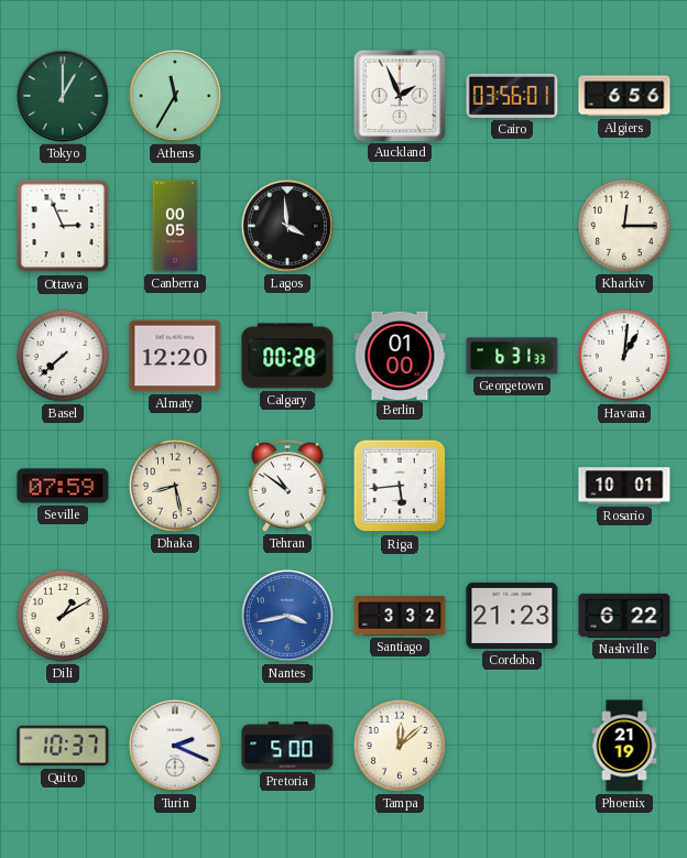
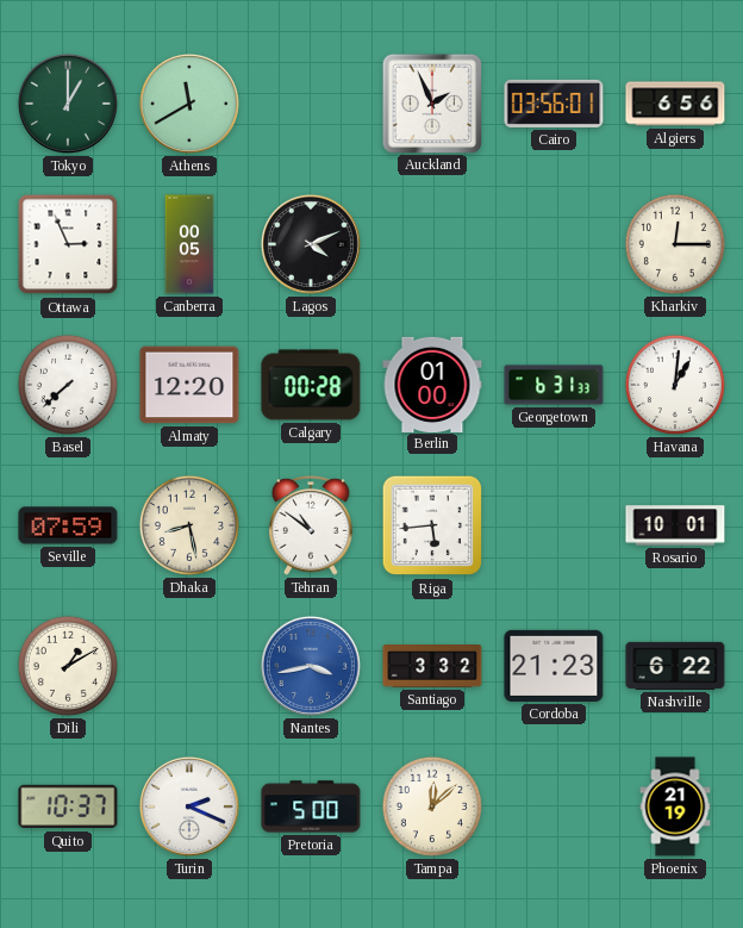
Athens: 11:35 -> 11:40 (189, 104)
Lagos: 3:59 -> 4:11 (311, 244)
